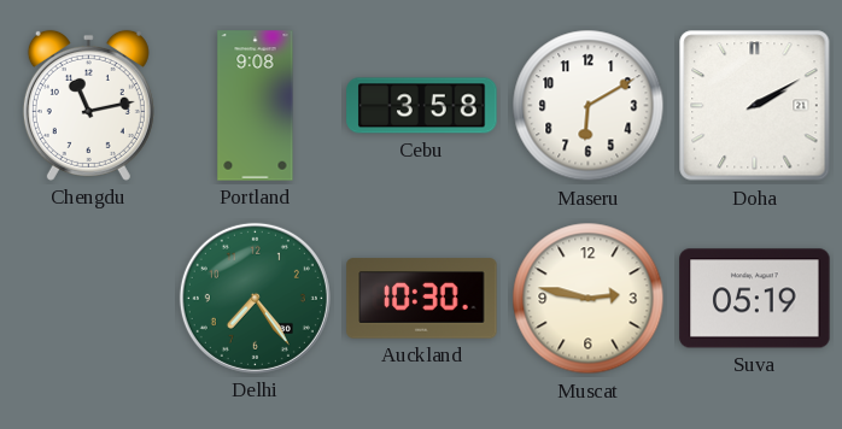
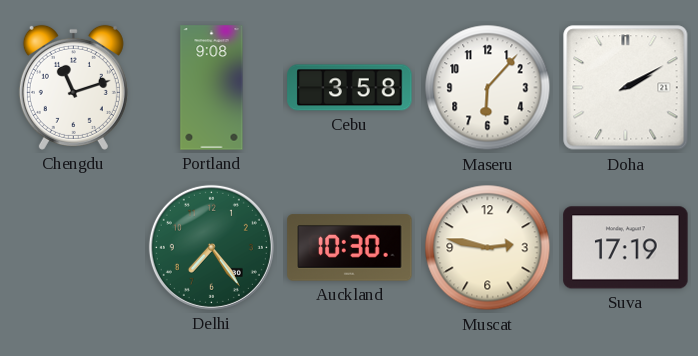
Chengdu: 11:13 -> 11:12 (73, 87)
Maseru: 6:10 -> 6:07 (488, 88)
Suva: 05:19 -> 17:19 (626, 248)
